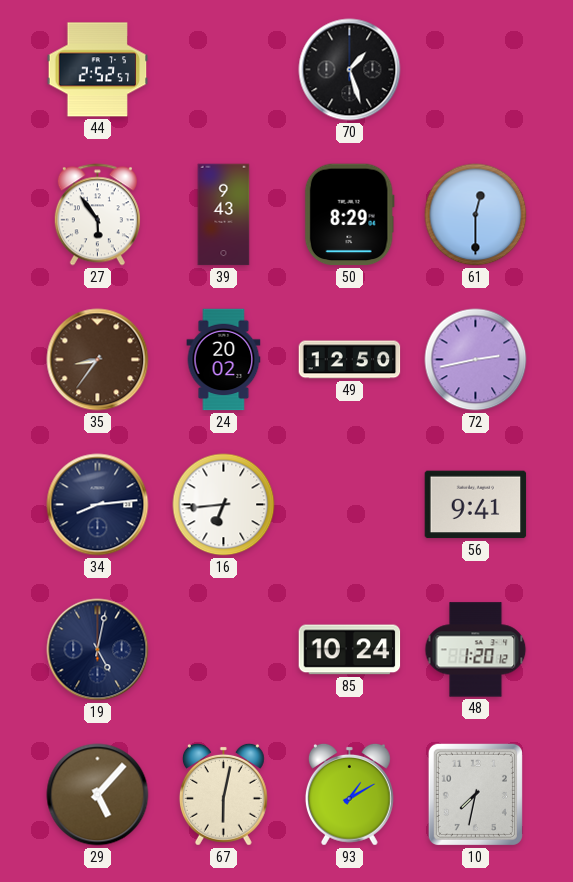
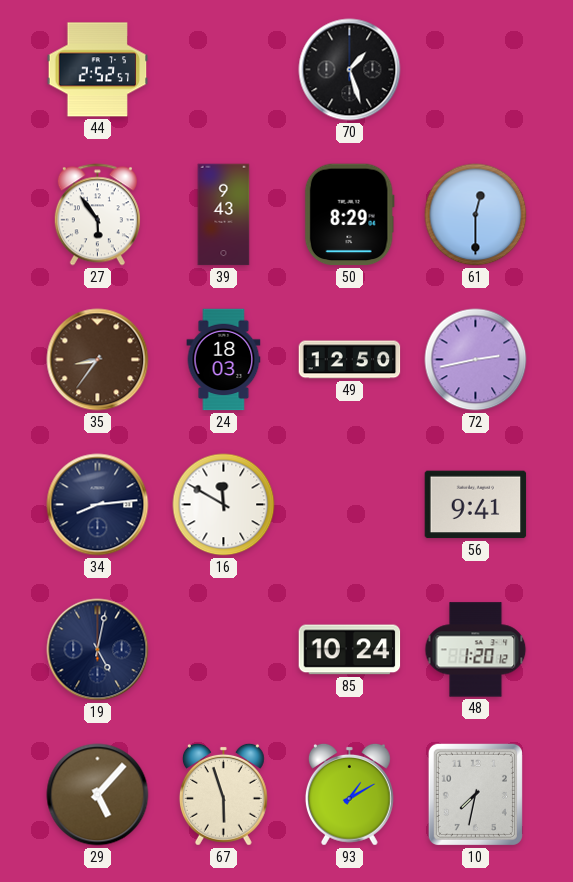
24: 20:02 -> 18:03 (224, 360)
16: 6:44 -> 11:50 (224, 505)
67: 6:02 -> 5:57 (223, 794)
